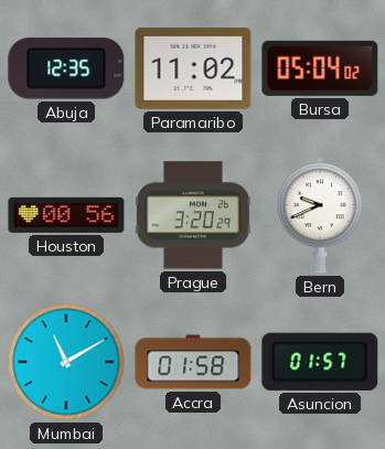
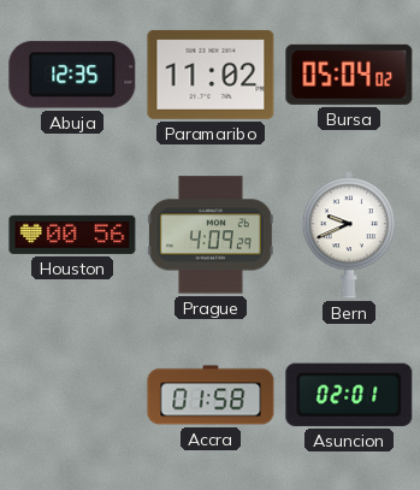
Prague: 3:20 -> 4:09 (211, 235)
Mumbai: 11:10 -> none (66, 362)
Asuncion: 01:57 -> 02:01 (349, 395)
